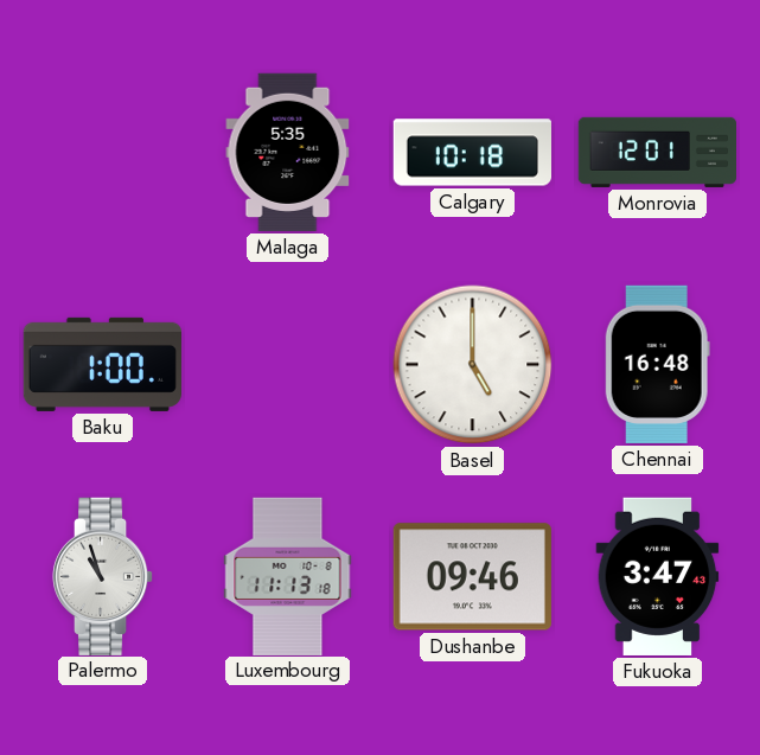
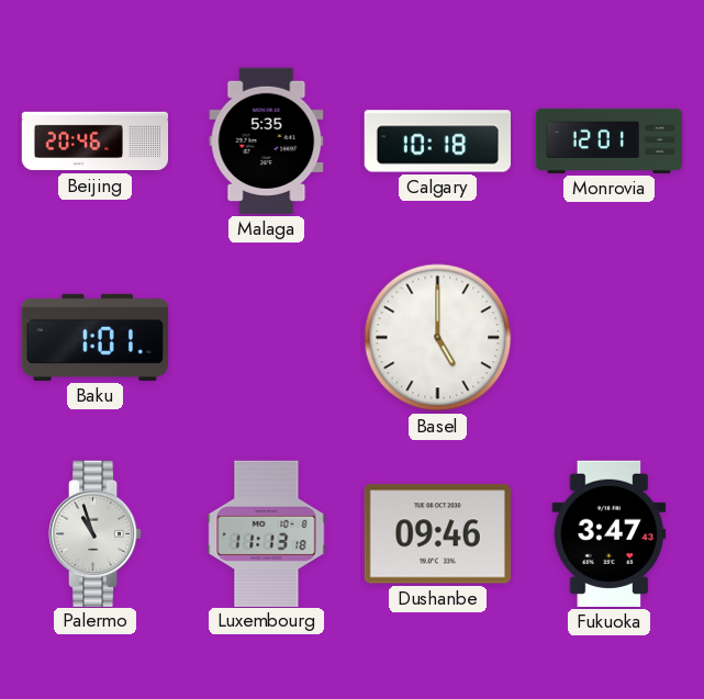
Beijing: none -> 20:46 (96, 142)
Baku: 1:00 -> 1:01 (94, 337)
Chennai: 16:48 -> none (657, 364)
